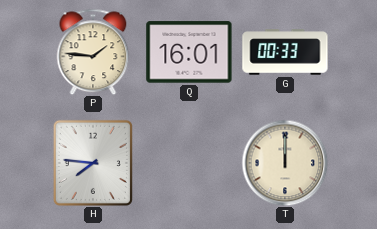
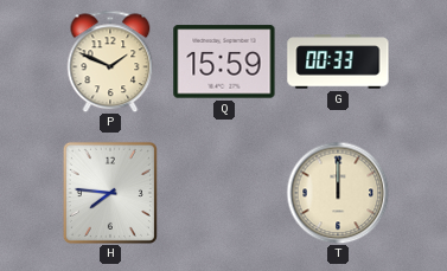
P: 1:46 -> 1:49 (110, 62)
Q: 16:01 -> 15:59 (224, 62)
